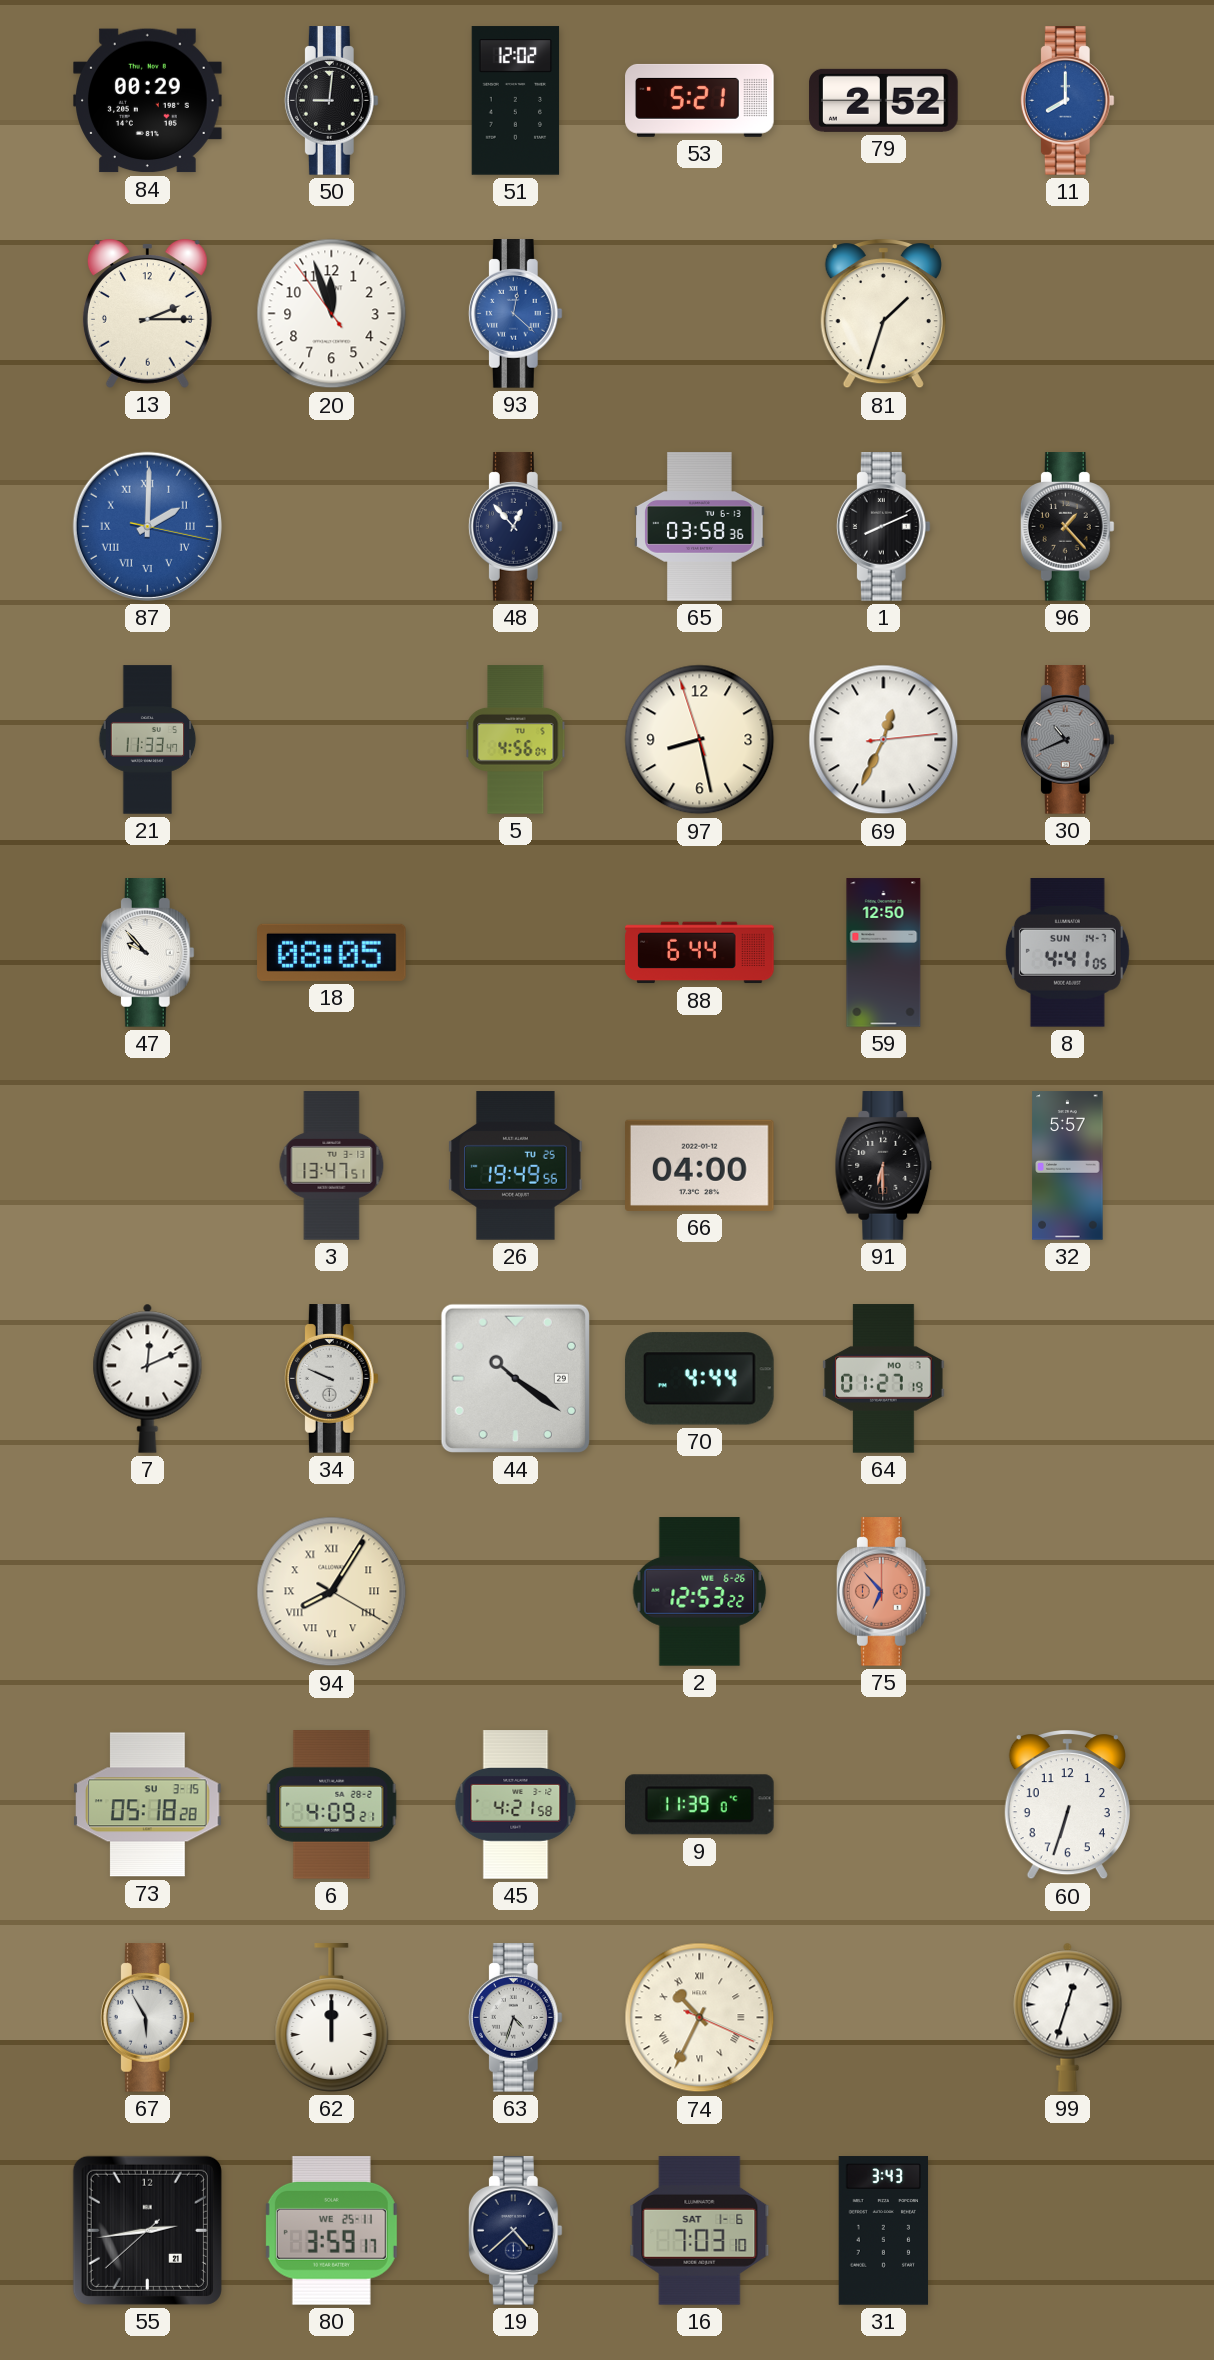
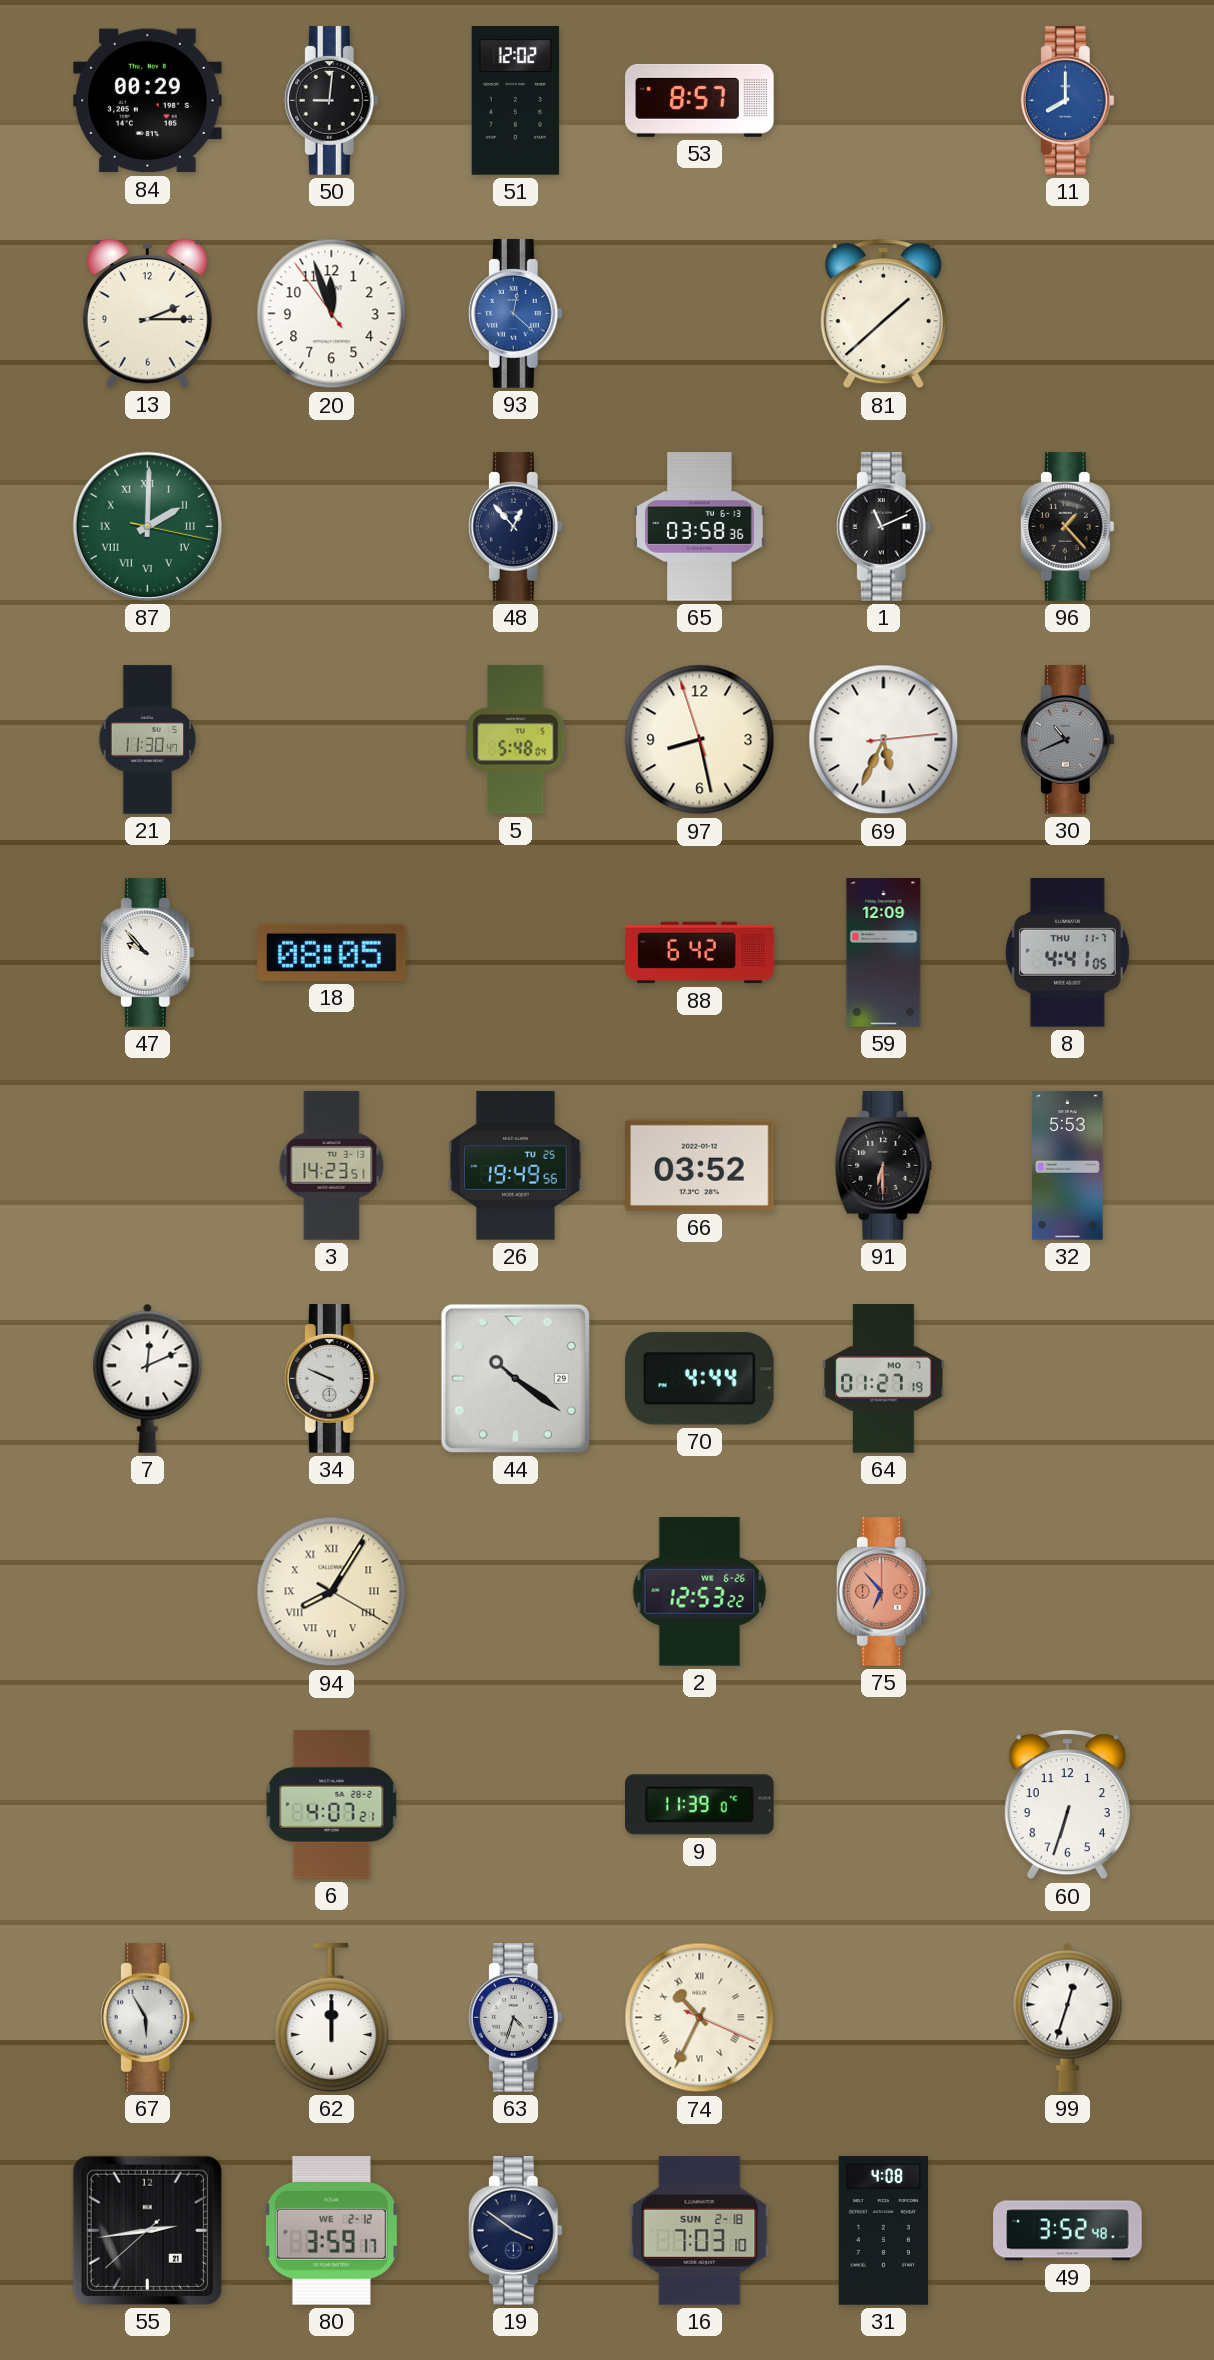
53: 5:21 -> 8:57 (700, 100)
79: 2:52 -> none (884, 100)
81: 1:33 -> 1:38 (883, 314)
87 dial: blue -> green (147, 526)
1: 8:11 -> 11:11 (883, 527)
21: 11:33 -> 11:30 (148, 740)
5: 4:56 -> 5:48 (516, 740)
69: 12:34 -> 5:34 (884, 740)
88: 6:44 -> 6:42 (700, 953)
59: 12:50 -> 12:09 (884, 953)
8 date: SUN 14-7 -> THU 11-7 (1067, 953)
3: 13:47 -> 14:23 (332, 1166)
66: 04:00 -> 03:52 (700, 1165)
32: 5:57 -> 5:53 (1068, 1166)
73: 05:18 -> none (148, 1805)
6: 4:09 -> 4:07 (332, 1805)
45: 4:21 -> none (516, 1805)
80 date: WE 25-11 -> WE 2-12 (331, 2231)
19: 4:38 -> 3:51 (515, 2231)
16 date: SAT 1-6 -> SUN 2-18 (700, 2231)
31: 3:43 -> 4:08 (884, 2231)
49: none -> 3:52 (1068, 2231)
